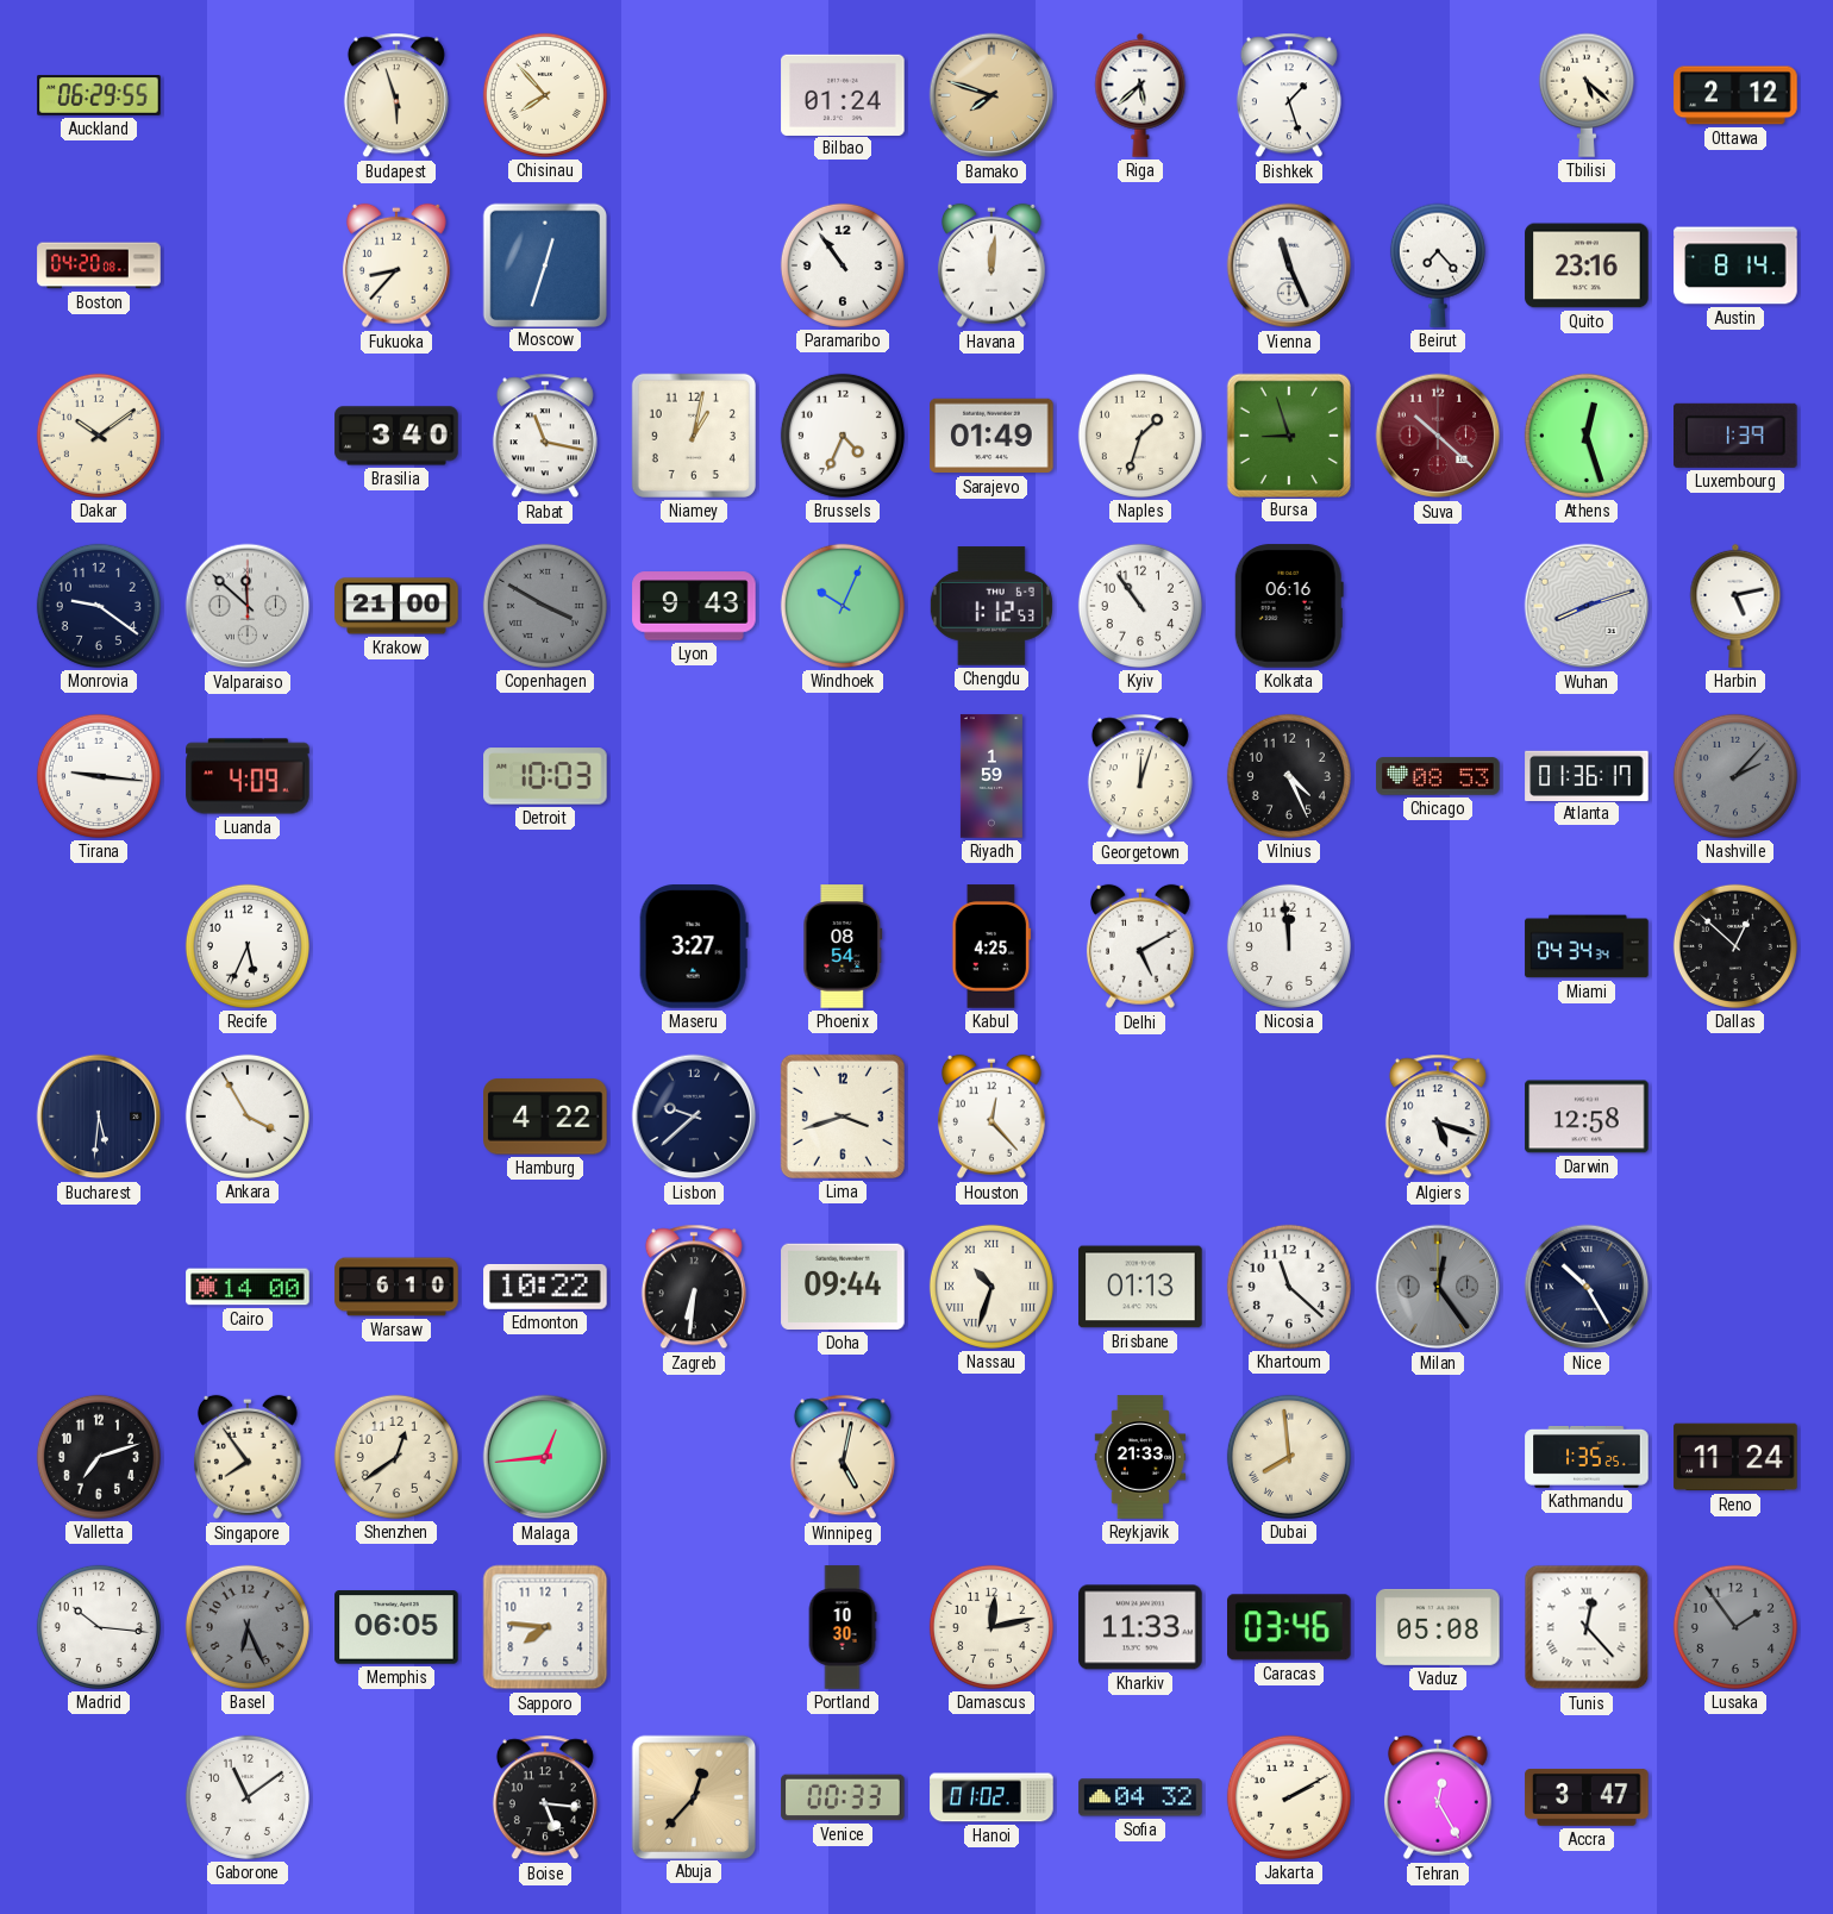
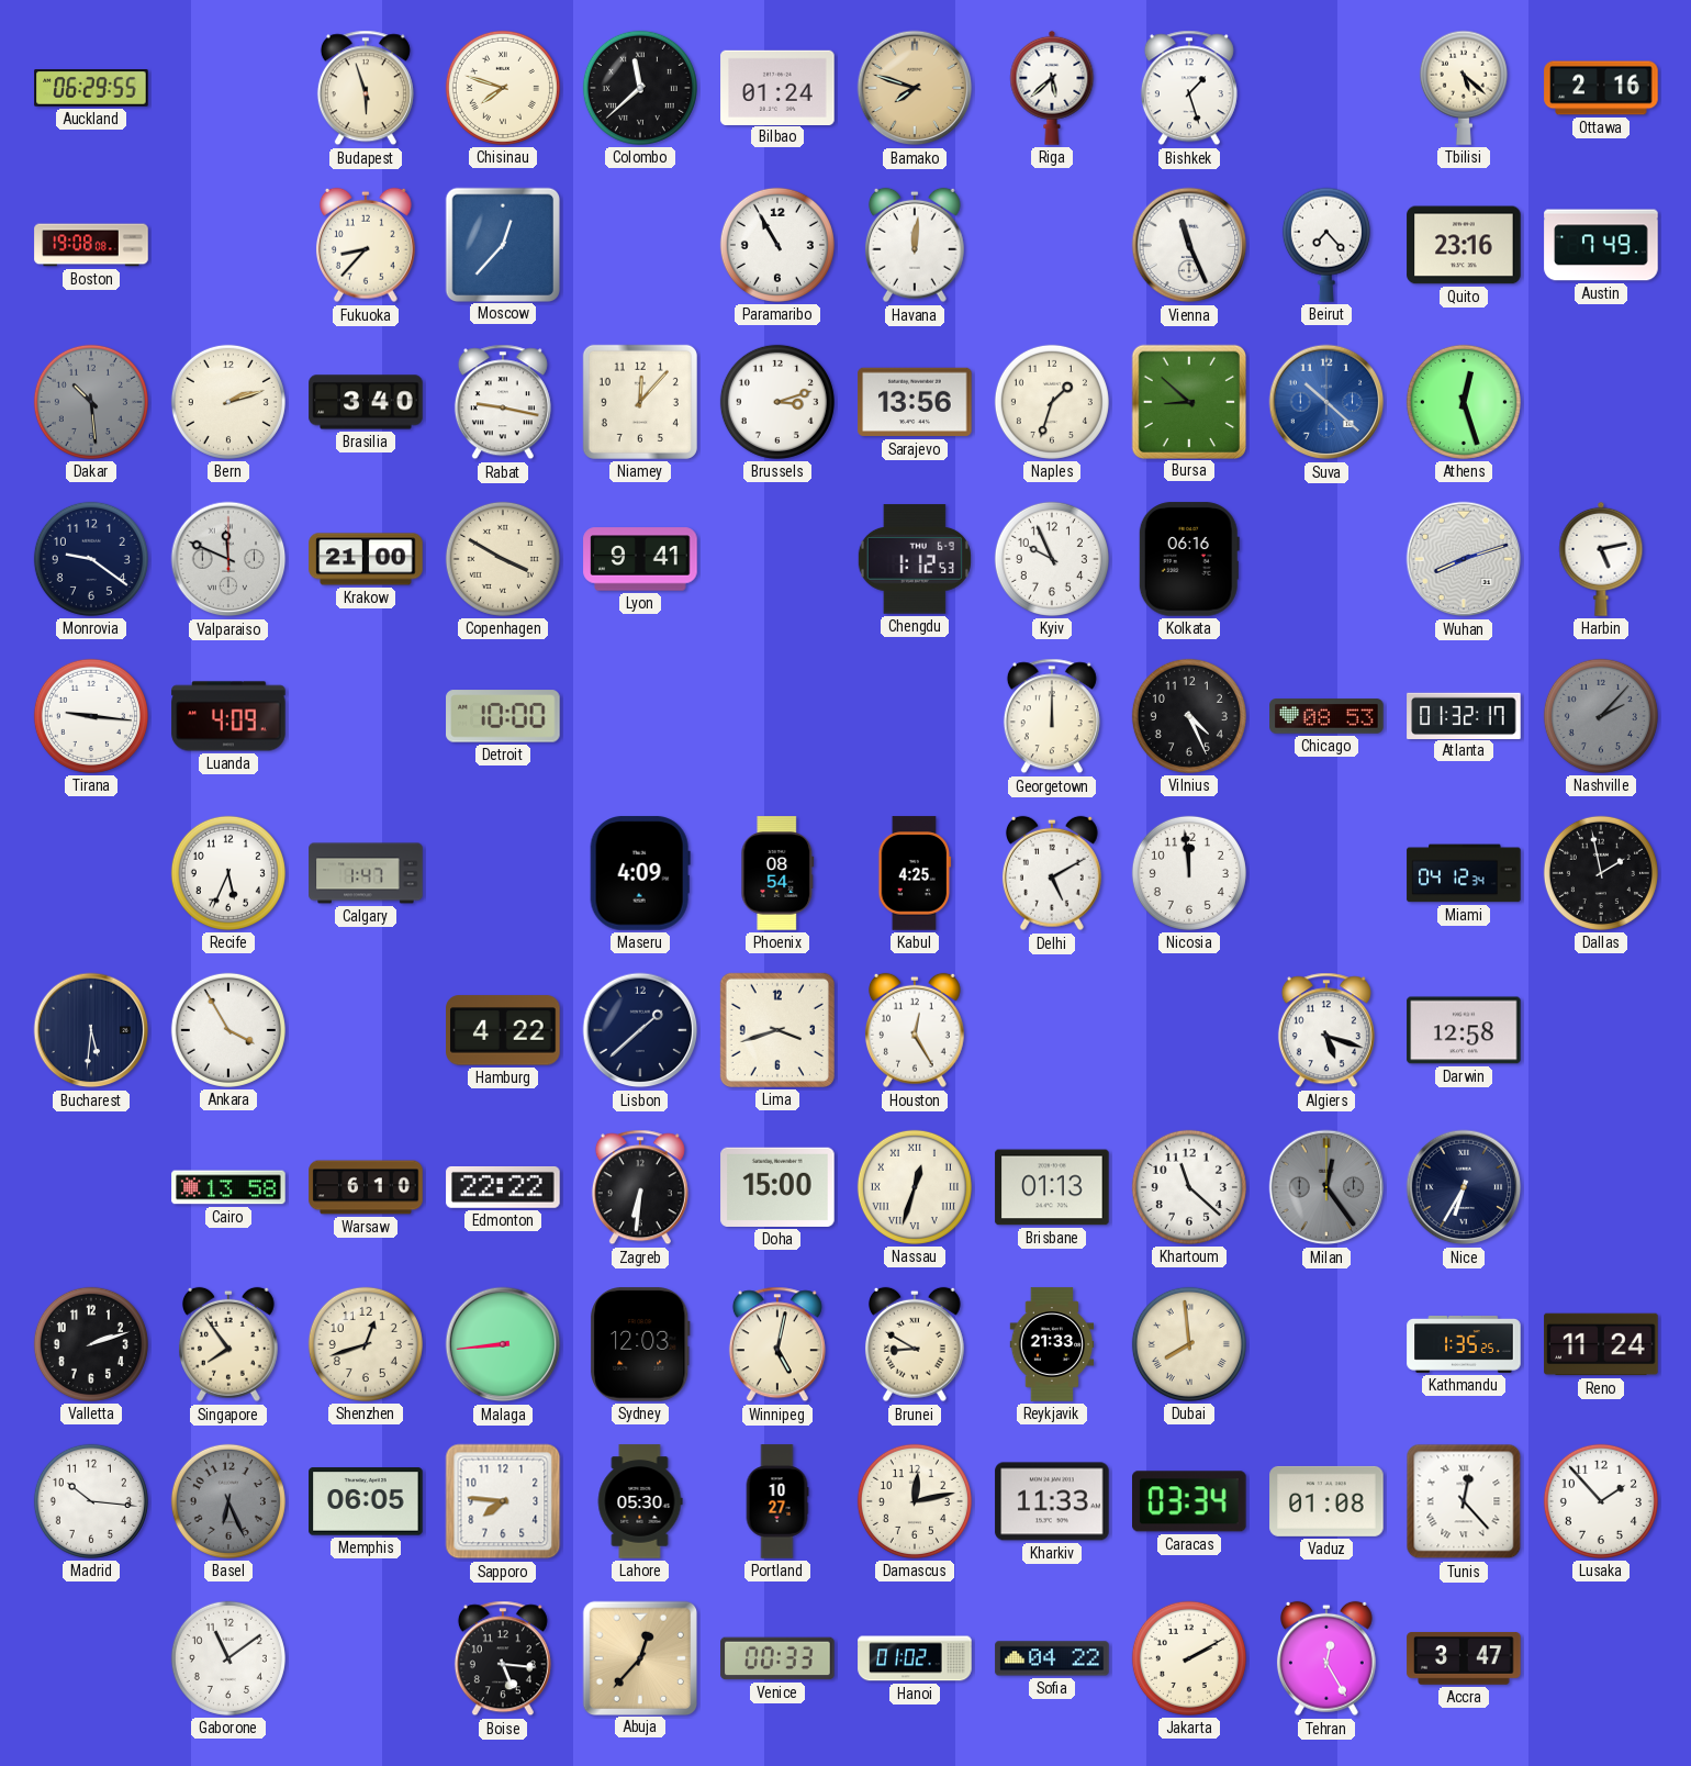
Chisinau: 7:53 -> 7:48 (503, 88)
Colombo: none -> 11:38 (640, 88)
Ottawa: 2:12 -> 2:16 (1601, 88)
Boston: 04:20 -> 19:08 (91, 245)
Moscow: 12:33 -> 12:37 (502, 244)
Paramaribo: 10:54 -> 10:55 (777, 245)
Austin: 8:14 -> 7:49 (1601, 245)
Dakar: 10:09 -> 10:29 (91, 402)
Dakar dial: cream -> grey (91, 402)
Bern: none -> 2:12 (228, 402)
Rabat: 11:17 -> 9:17 (503, 402)
Niamey: 1:02 -> 12:07 (640, 402)
Brussels: 4:34 -> 3:12 (777, 402)
Sarajevo: 01:49 -> 13:56 (915, 402)
Bursa: 8:57 -> 8:52 (1188, 401)
Suva dial: burgundy -> blue (1326, 402)
Luxembourg: 1:39 -> none (1735, 436)
Valparaiso: 11:52 -> 11:49 (228, 559)
Copenhagen dial: grey -> cream (503, 559)
Lyon: 9:43 -> 9:41 (640, 559)
Windhoek: 10:04 -> none (843, 606)
Kyiv: 10:54 -> 9:56 (1052, 559)
Detroit: 10:03 -> 10:00 (503, 716)
Riyadh: 1:59 -> none (991, 776)
Georgetown: 12:03 -> 12:00 (1052, 716)
Atlanta: 01:36 -> 01:32 (1464, 715)
Calgary: none -> 1:47 (366, 873)
Maseru: 3:27 -> 4:09 (640, 873)
Miami: 04:34 -> 04:12 (1464, 873)
Dallas: 12:52 -> 1:58 (1601, 873)
Lisbon: 9:38 -> 1:38 (640, 1030)
Houston: 12:23 -> 12:25 (915, 1030)
Cairo: 14:00 -> 13:58 (228, 1187)
Edmonton: 10:22 -> 22:22 (503, 1187)
Doha: 09:44 -> 15:00 (777, 1187)
Nassau: 10:33 -> 12:33 (915, 1187)
Nice: 10:25 -> 6:35 (1464, 1187)
Valletta: 7:12 -> 2:12 (91, 1344)
Shenzhen: 12:39 -> 12:42 (366, 1344)
Malaga: 12:44 -> 8:44 (503, 1344)
Sydney: none -> 12:03 (640, 1344)
Brunei: none -> 8:50 (915, 1344)
Lahore: none -> 05:30 (640, 1501)
Portland: 10:30 -> 10:27 (777, 1501)
Caracas: 03:46 -> 03:34 (1190, 1501)
Vaduz: 05:08 -> 01:08 (1326, 1501)
Lusaka: 1:54 -> 1:53 (1601, 1501)
Lusaka dial: grey -> white (1601, 1501)
Sofia: 04:32 -> 04:22 (1052, 1658)
